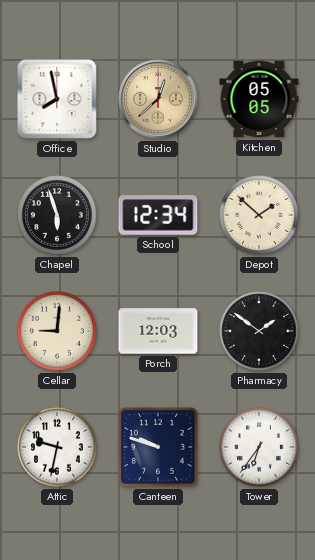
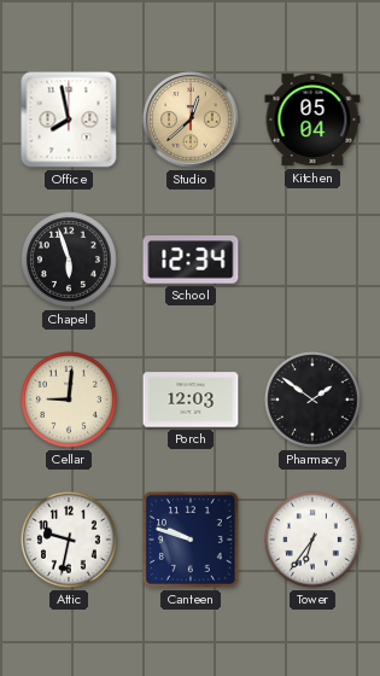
Kitchen: 05:05 -> 05:04 (312, 120)
Depot: 1:52 -> none (260, 216)
